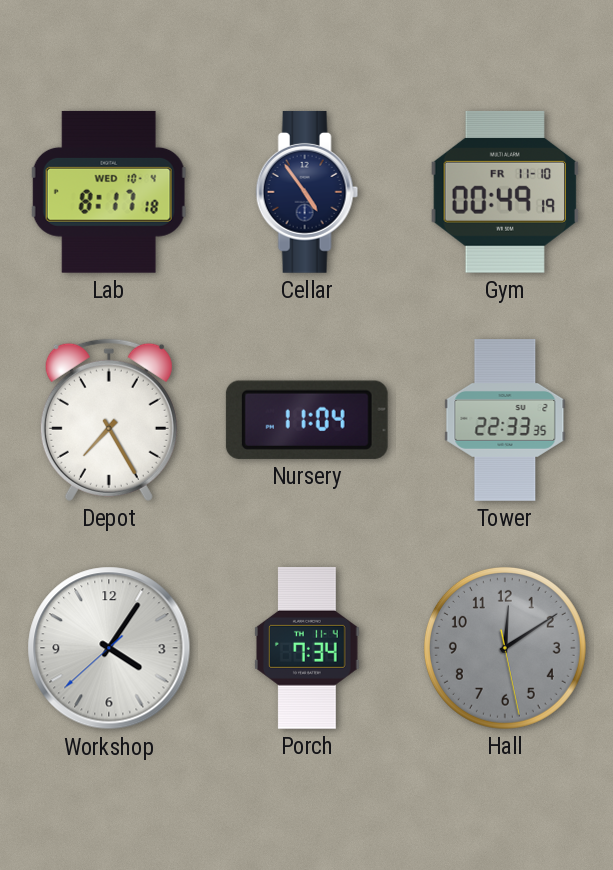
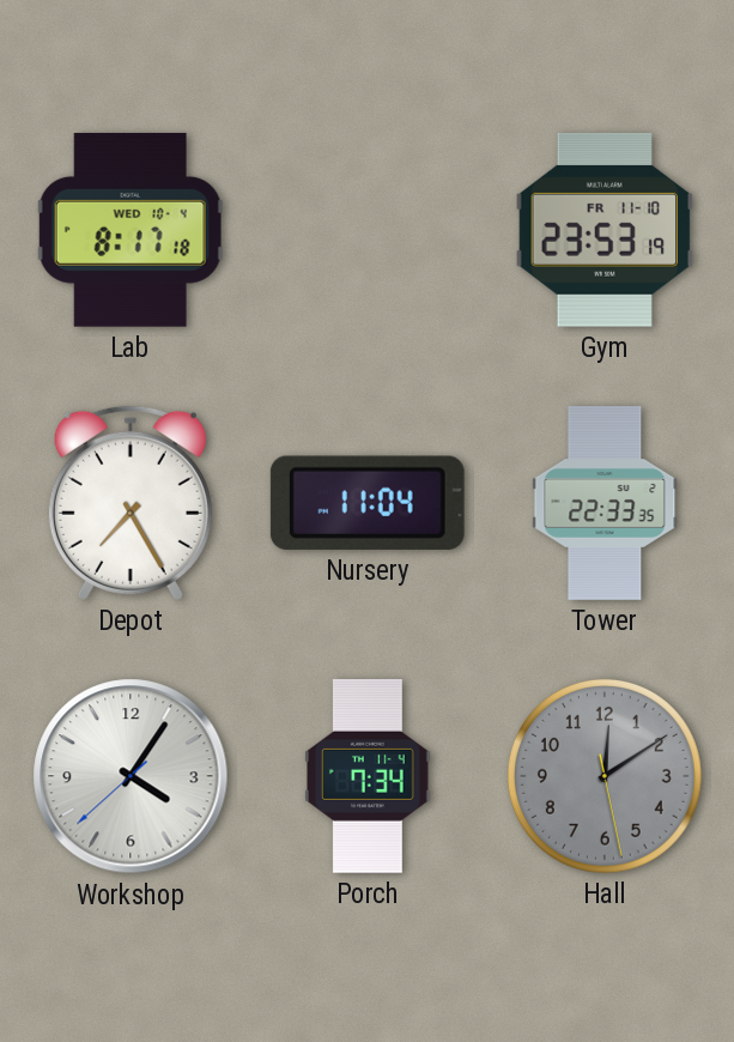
Cellar: 4:54 -> none (307, 192)
Gym: 00:49 -> 23:53 (603, 230)
